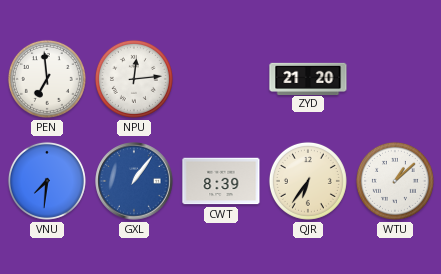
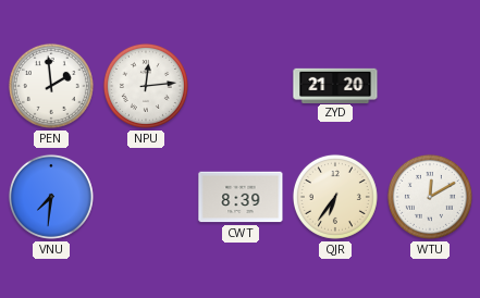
PEN: 6:59 -> 1:59 (51, 86)
GXL: 1:06 -> none (134, 181)
WTU: 1:08 -> 12:10 (430, 197)
